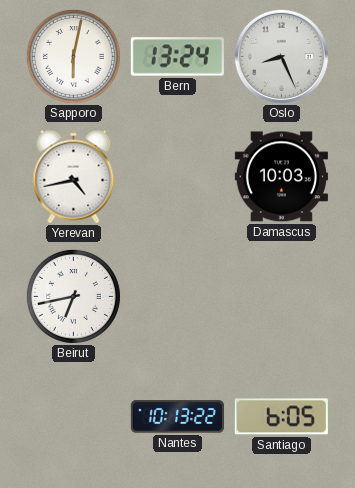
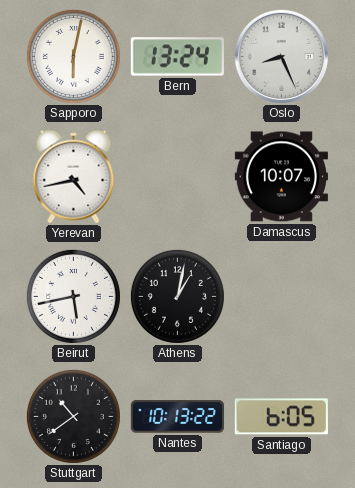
Damascus: 10:03 -> 10:07 (281, 177)
Beirut: 6:43 -> 5:43 (73, 296)
Athens: none -> 1:02 (177, 296)
Stuttgart: none -> 10:39 (73, 416)
